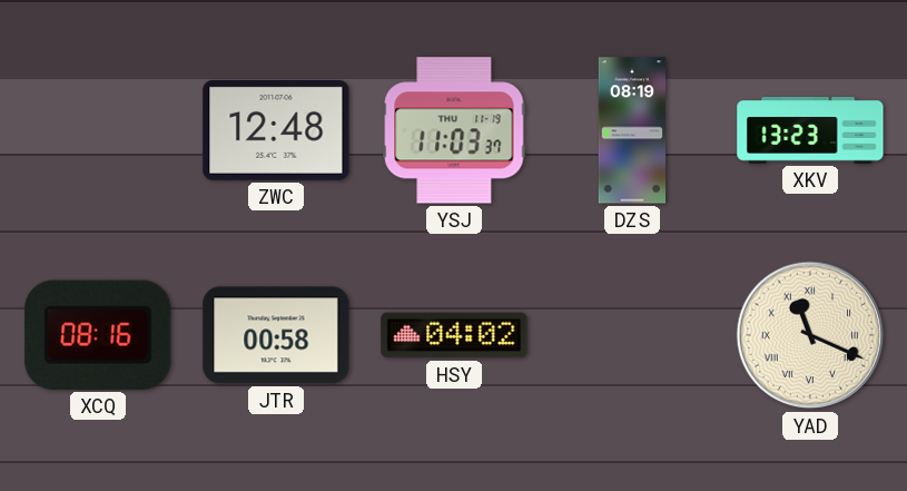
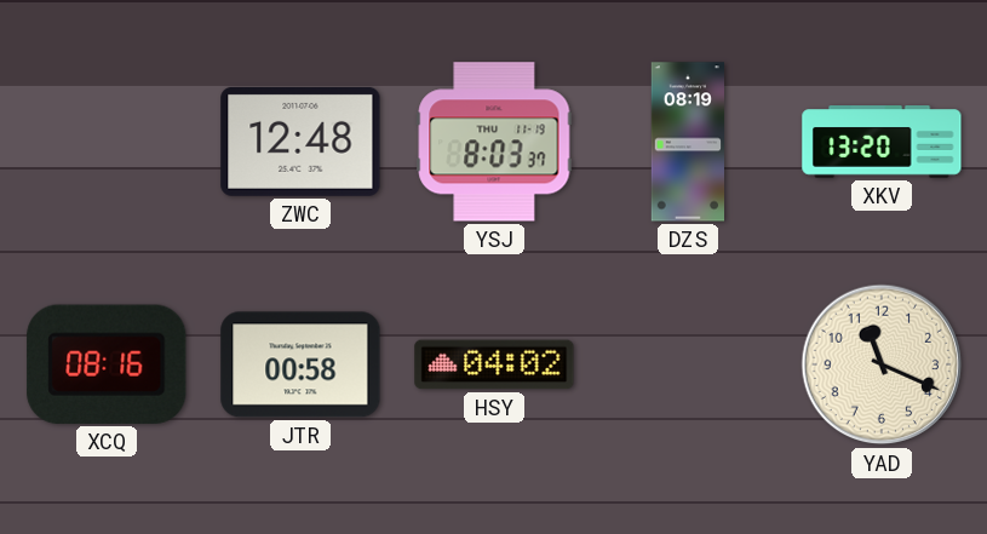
YSJ: 11:03 -> 8:03 (494, 142)
XKV: 13:23 -> 13:20 (882, 142)
YAD numerals: Roman -> Arabic (882, 364)
